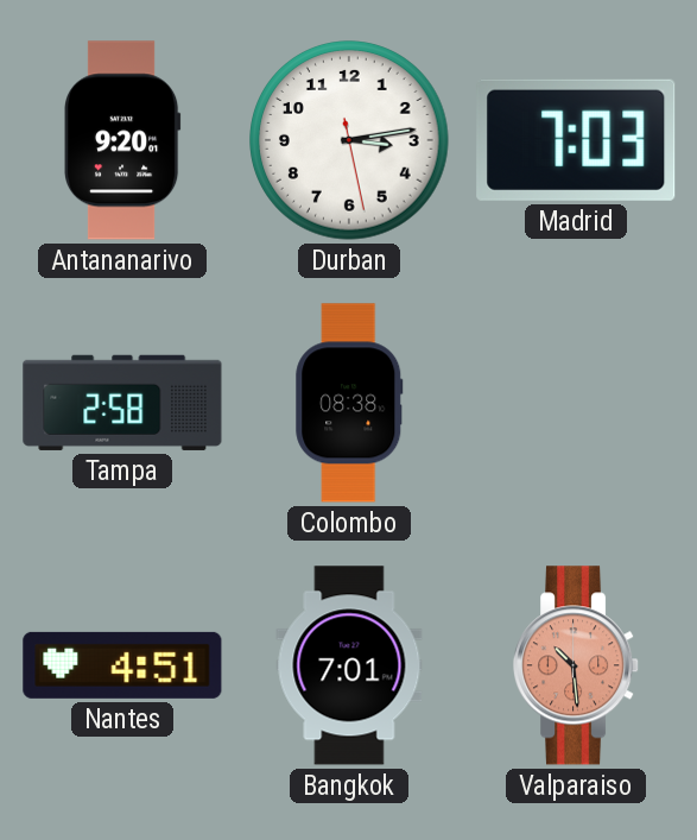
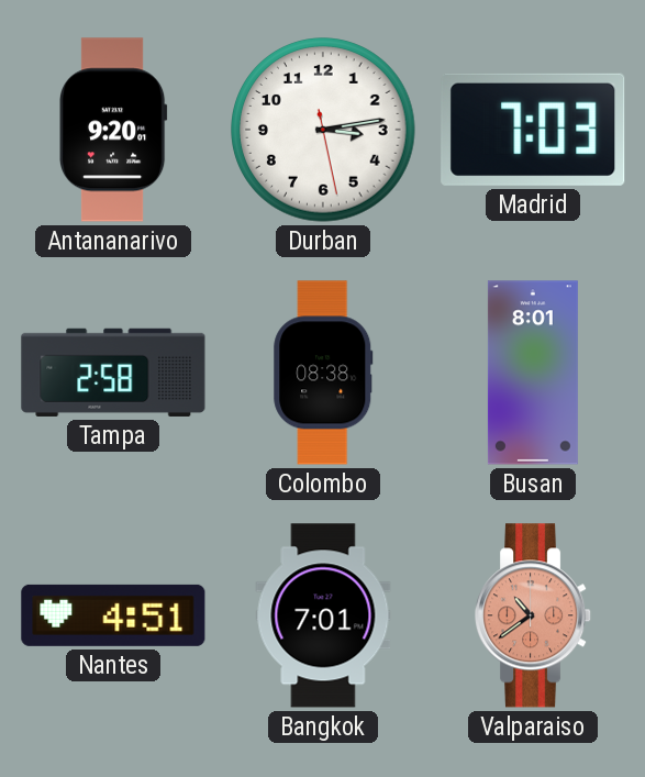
Busan: none -> 8:01 (533, 373)
Valparaiso: 10:29 -> 10:39 (534, 615)
